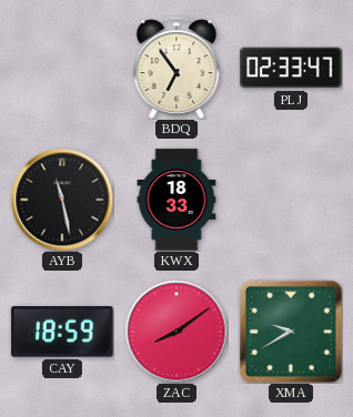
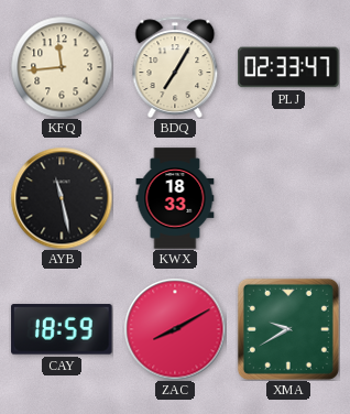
KFQ: none -> 11:44 (62, 67)
BDQ: 6:54 -> 7:05 (175, 67)
ZAC: 8:09 -> 8:10 (175, 329)
